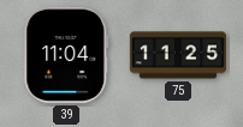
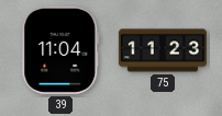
75: 11:25 -> 11:23 (163, 50)
